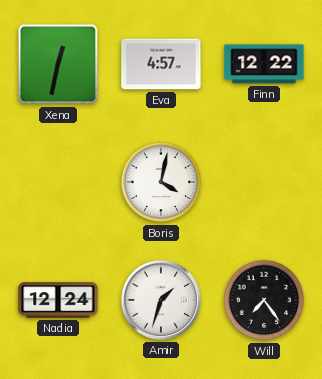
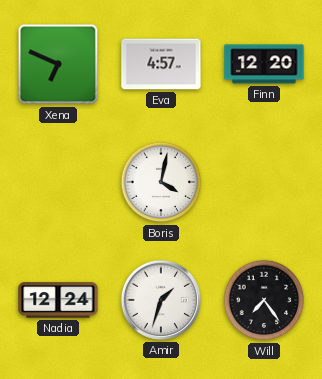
Xena: 12:32 -> 6:49 (58, 64)
Finn: 12:22 -> 12:20 (264, 64)
